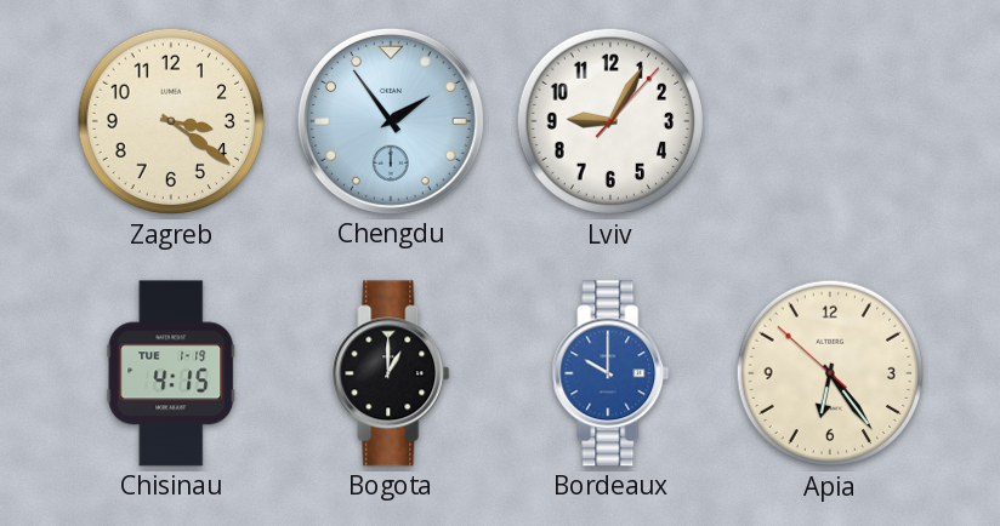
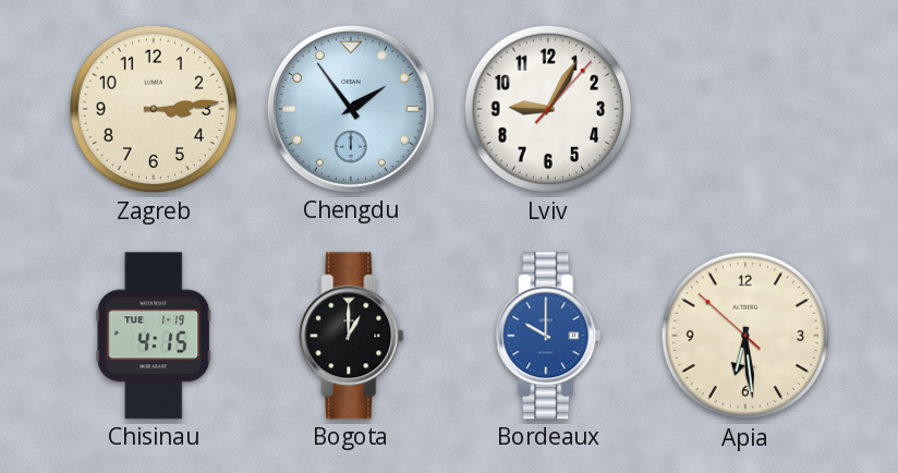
Zagreb: 3:21 -> 3:14 (154, 109)
Apia: 6:23 -> 6:28 (745, 336)
